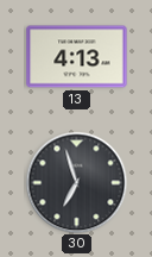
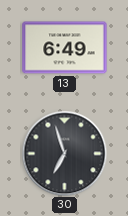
13: 4:13 -> 6:49 (65, 48)
